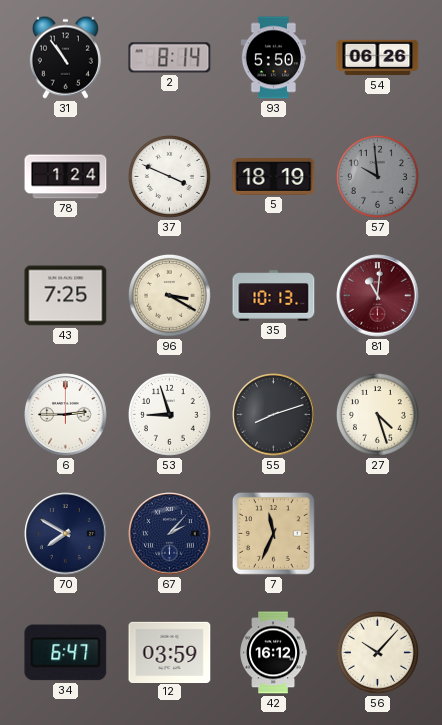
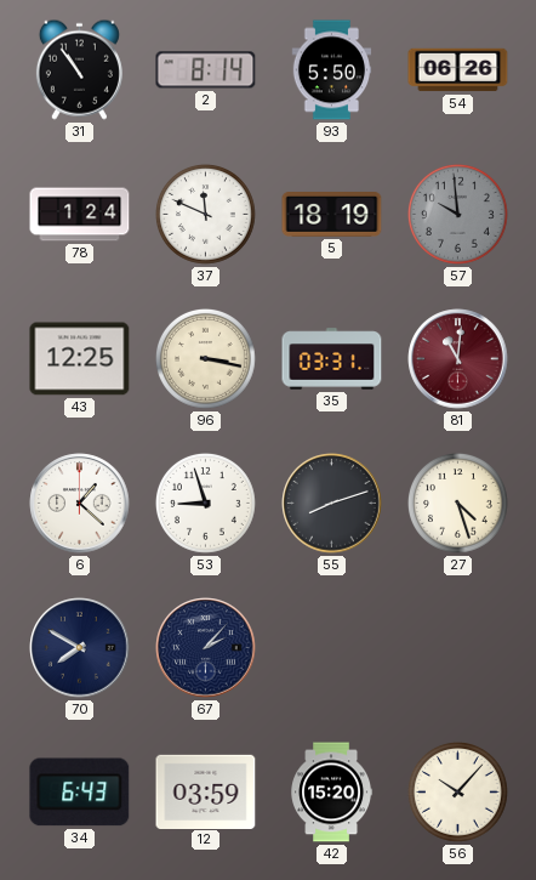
37: 3:49 -> 11:49 (205, 215)
43: 7:25 -> 12:25 (80, 359)
96: 3:20 -> 3:17 (205, 359)
35: 10:13 -> 03:31 (332, 359)
6: 2:45 -> 1:22 (80, 504)
7: 11:34 -> none (274, 534)
34: 6:47 -> 6:43 (80, 793)
42: 16:12 -> 15:20 (332, 793)
